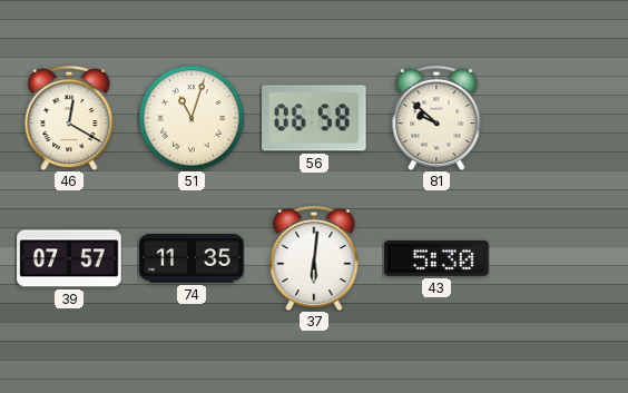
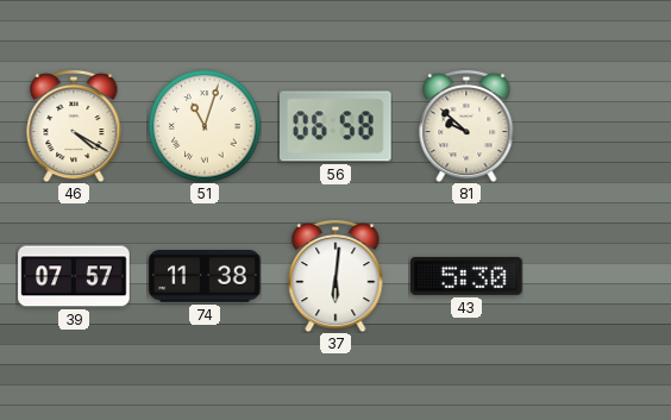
46: 12:20 -> 4:20 (74, 126)
74: 11:35 -> 11:38 (205, 277)
